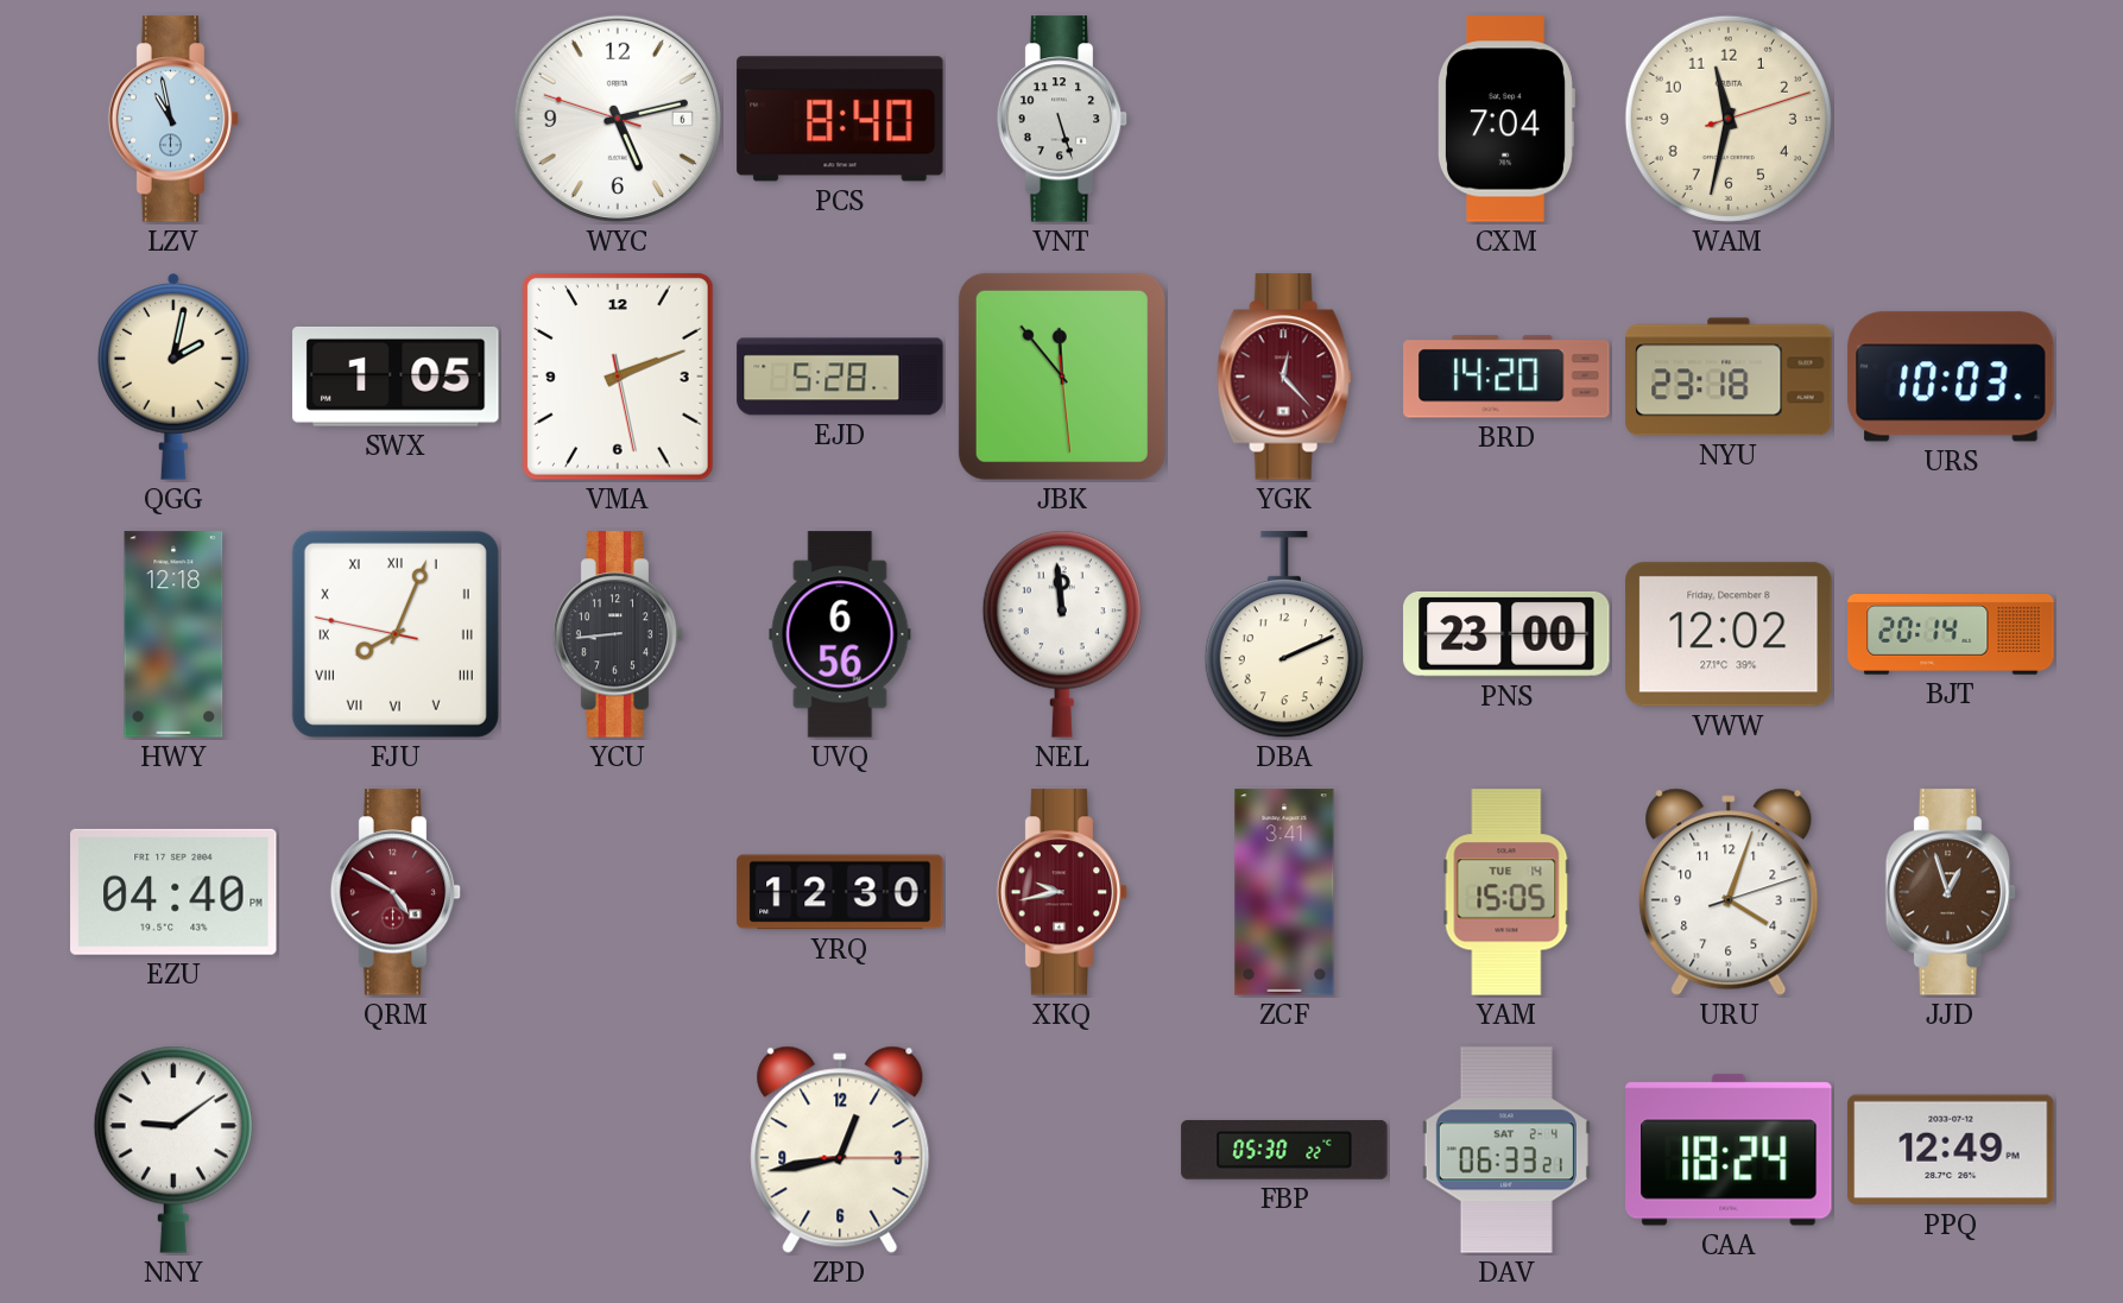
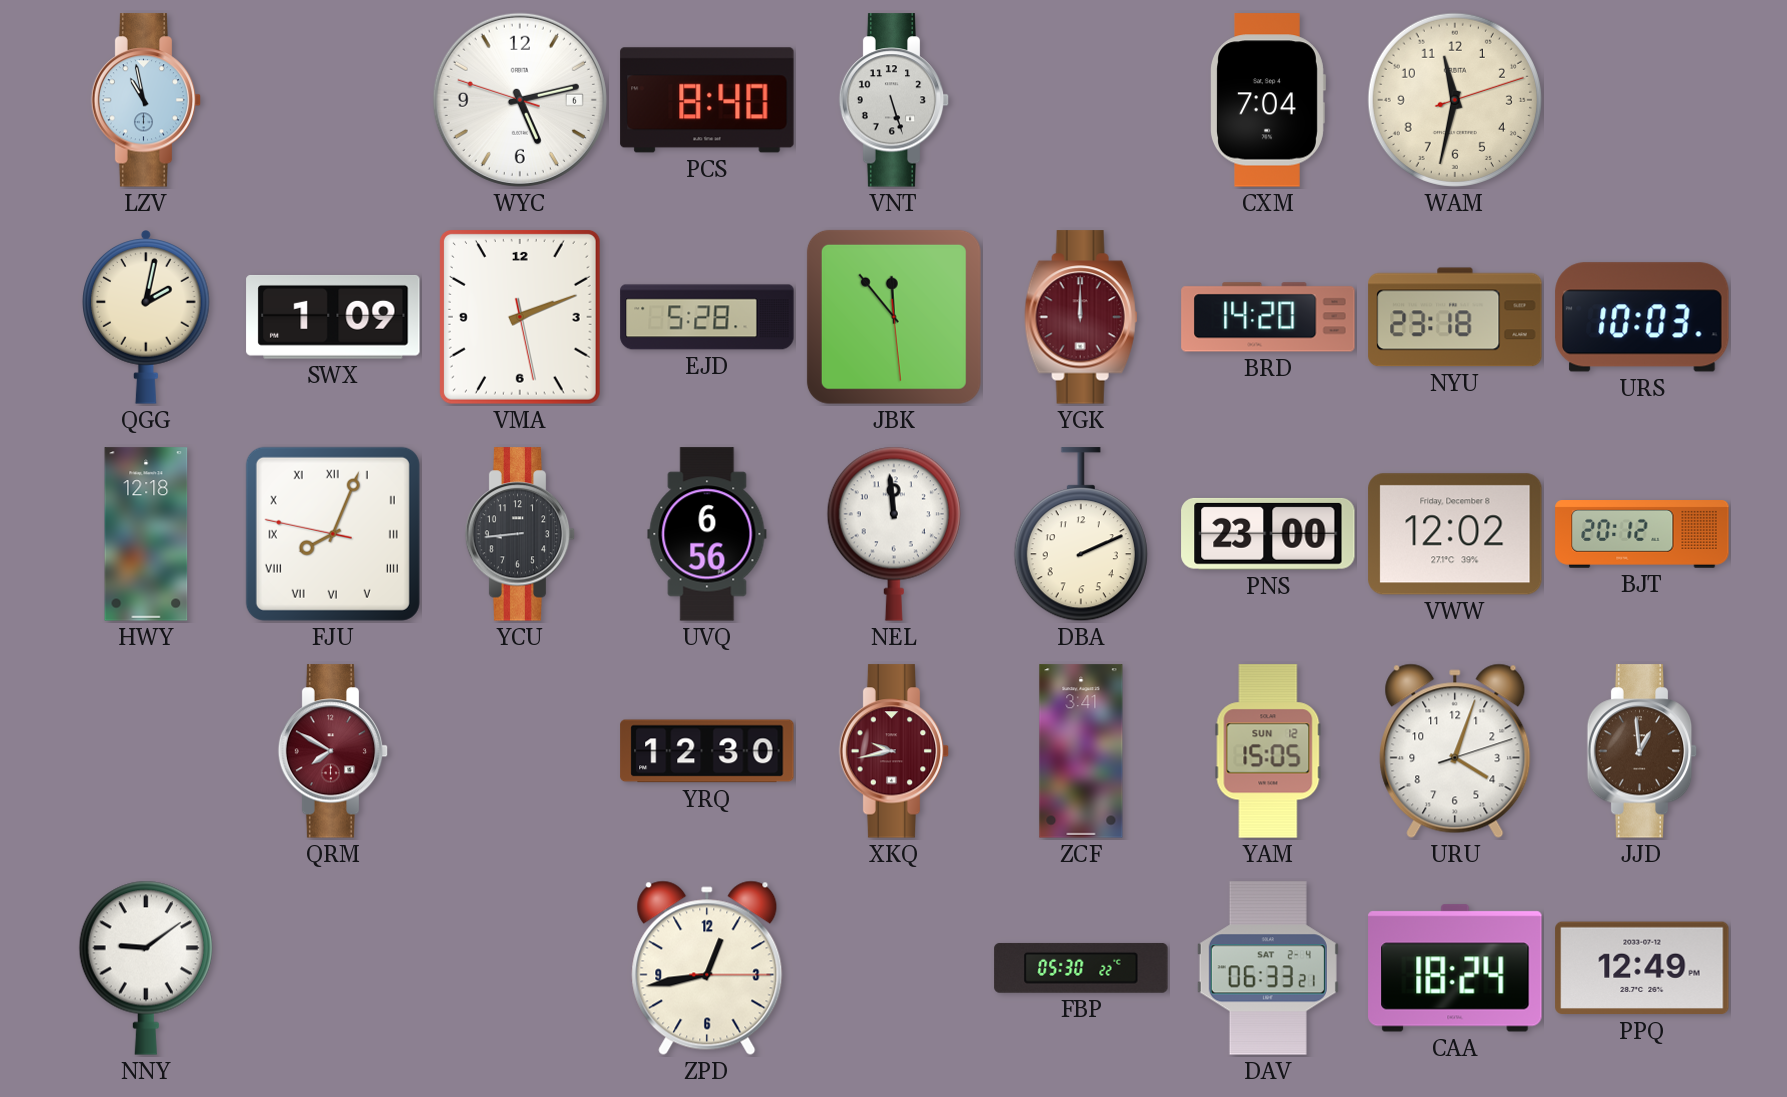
SWX: 1:05 -> 1:09 (333, 317)
YGK: 12:23 -> 12:00 (1081, 317)
BJT: 20:14 -> 20:12 (1642, 535)
EZU: 04:40 -> none (173, 892)
QRM: 4:50 -> 7:50 (333, 751)
YAM date: TUE 14 -> SUN 12 (1268, 751)
JJD: 12:57 -> 12:59 (1642, 751)
